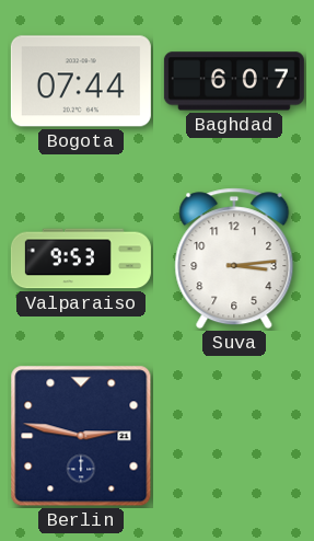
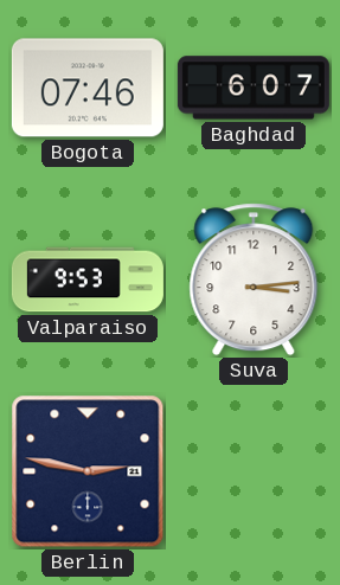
Bogota: 07:44 -> 07:46 (88, 88)
